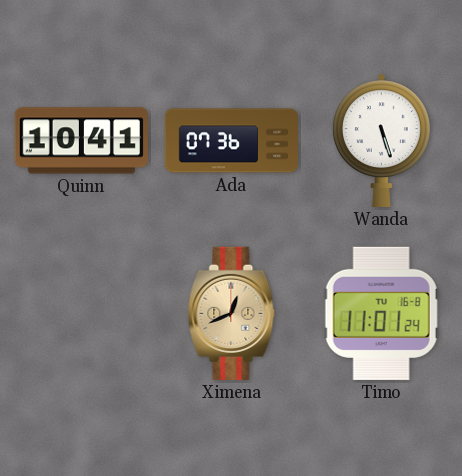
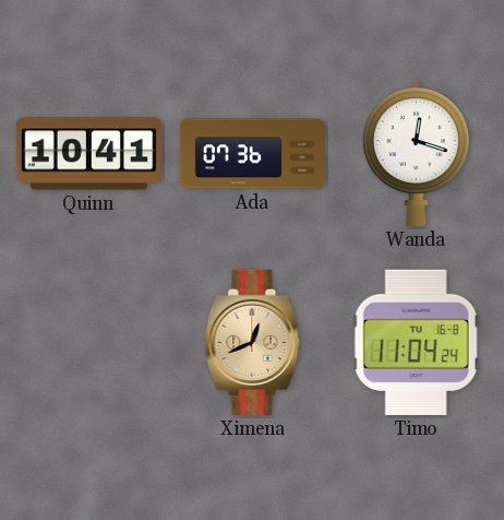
Wanda: 5:27 -> 12:18 (416, 153)
Timo: 11:01 -> 11:04 (416, 342)
